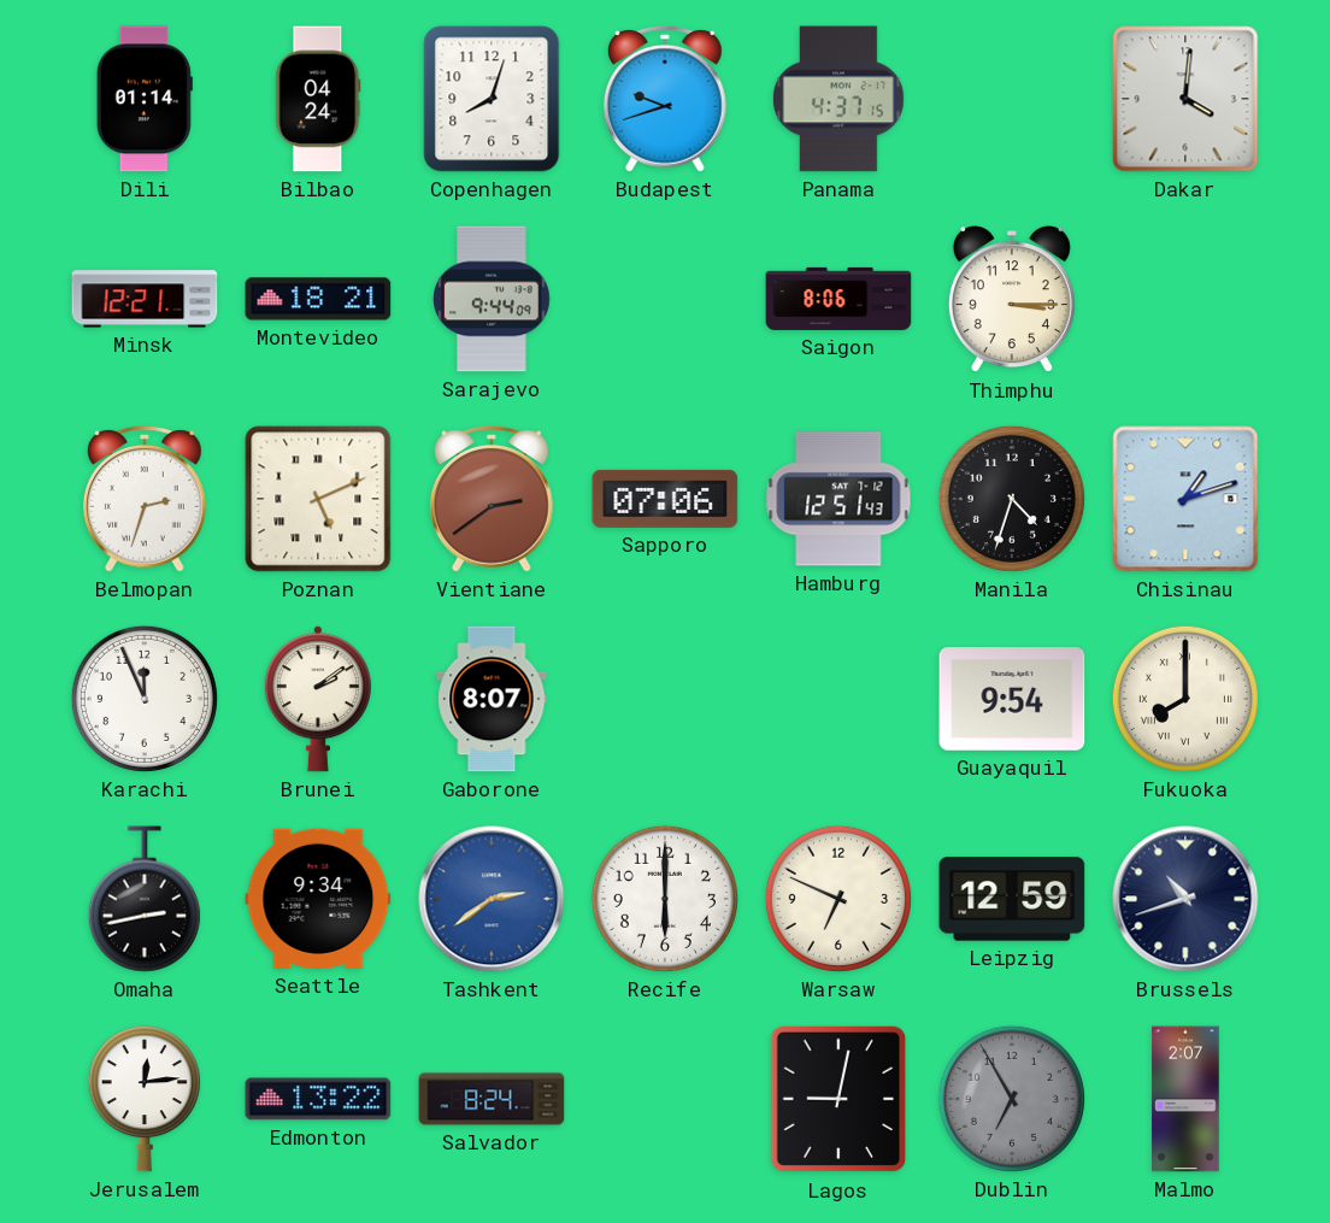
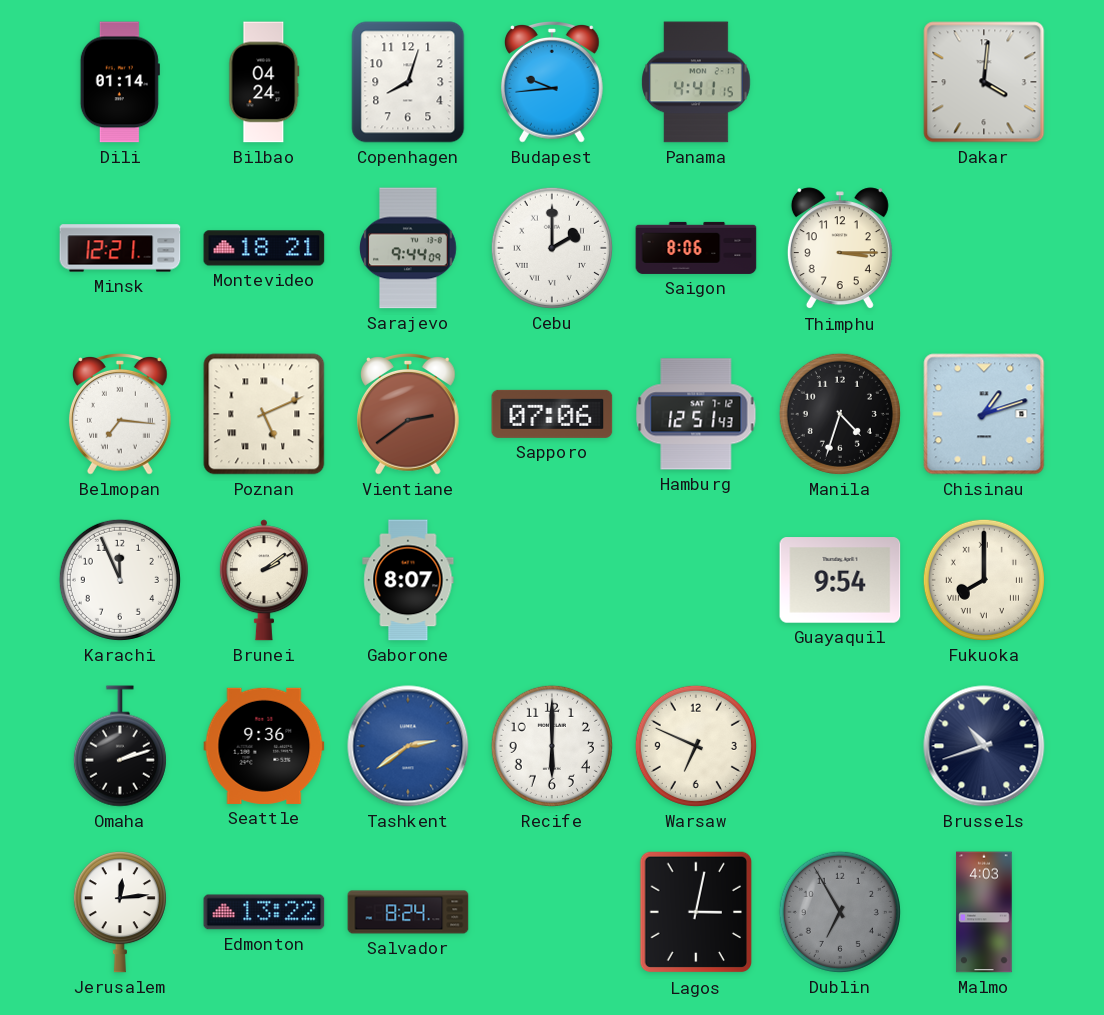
Budapest: 9:42 -> 9:44 (552, 83)
Panama: 4:37 -> 4:41 (696, 82)
Cebu: none -> 2:00 (552, 248)
Belmopan: 2:33 -> 7:16 (120, 415)
Omaha: 2:43 -> 2:12 (120, 746)
Seattle: 9:34 -> 9:36 (264, 746)
Leipzig: 12:59 -> none (1012, 899)
Lagos: 9:02 -> 3:02 (696, 912)
Malmo: 2:07 -> 4:03 (984, 912)
